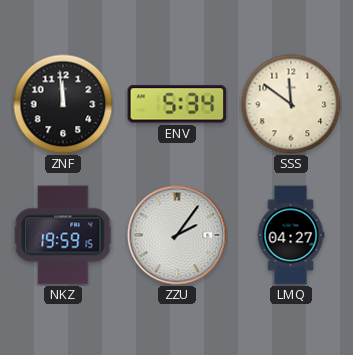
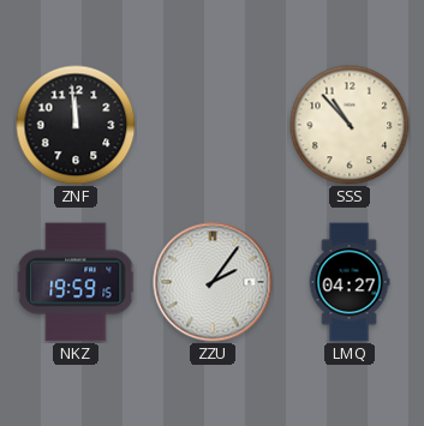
ENV: 5:34 -> none (177, 104)
SSS: 11:51 -> 10:53 (350, 125)
